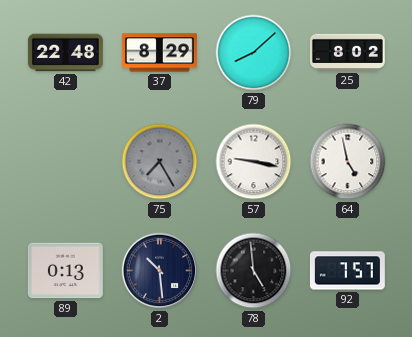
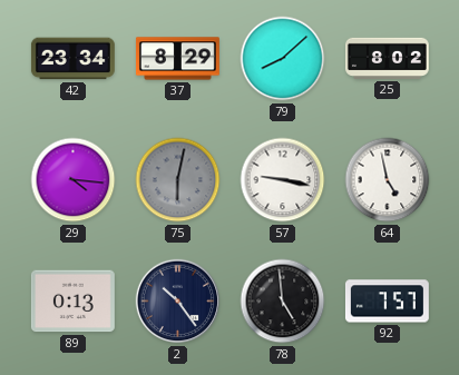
42: 22:48 -> 23:34 (72, 59)
29: none -> 4:16 (74, 180)
75: 7:25 -> 6:02 (178, 180)
2: 10:29 -> 10:24 (178, 302)
